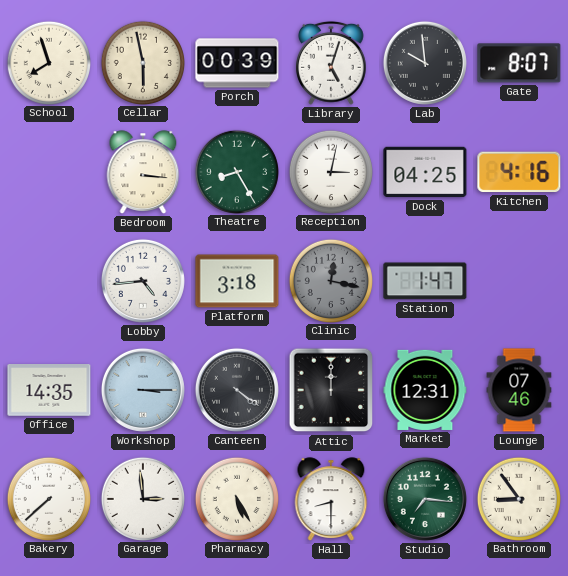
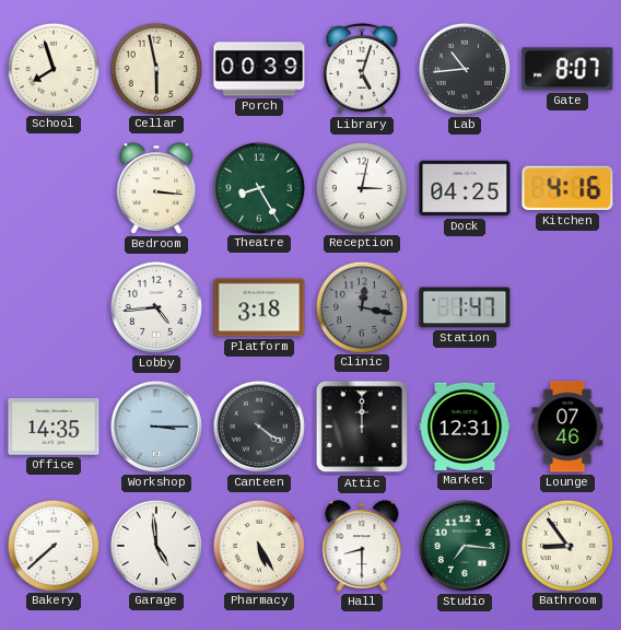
Lab: 9:59 -> 10:44 (465, 69)
Garage: 2:59 -> 4:59 (155, 545)
